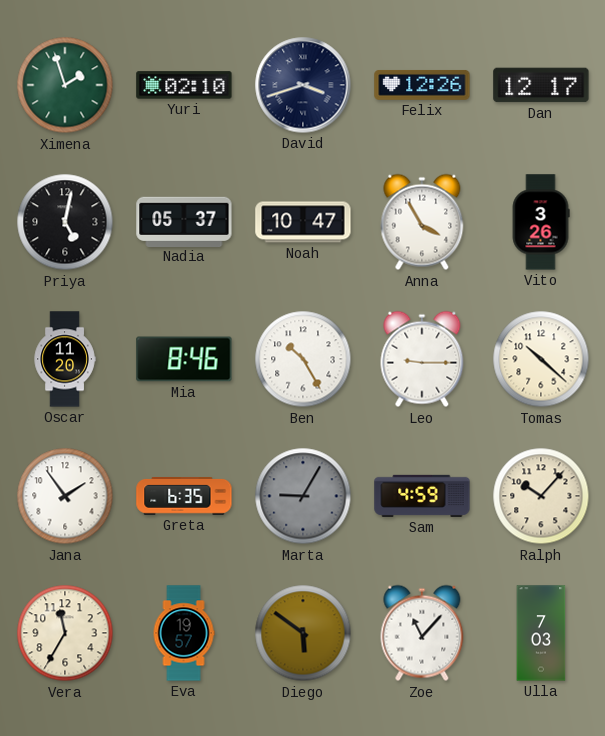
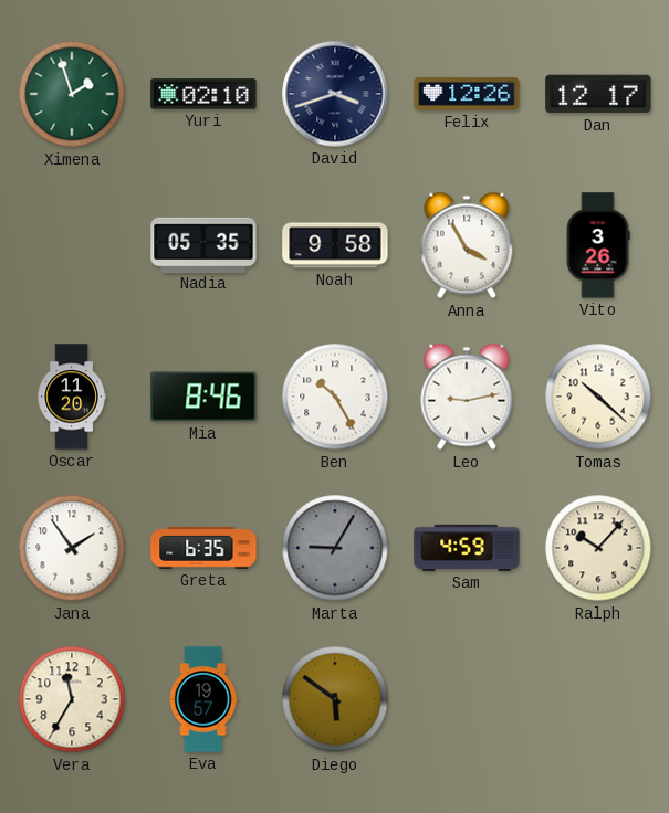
Priya: 5:02 -> none (65, 222)
Nadia: 05:37 -> 05:35 (203, 244)
Noah: 10:47 -> 9:58 (335, 245)
Leo: 9:15 -> 9:13 (467, 397)
Zoe: 11:07 -> none (422, 633)
Ulla: 7:03 -> none (541, 633)
